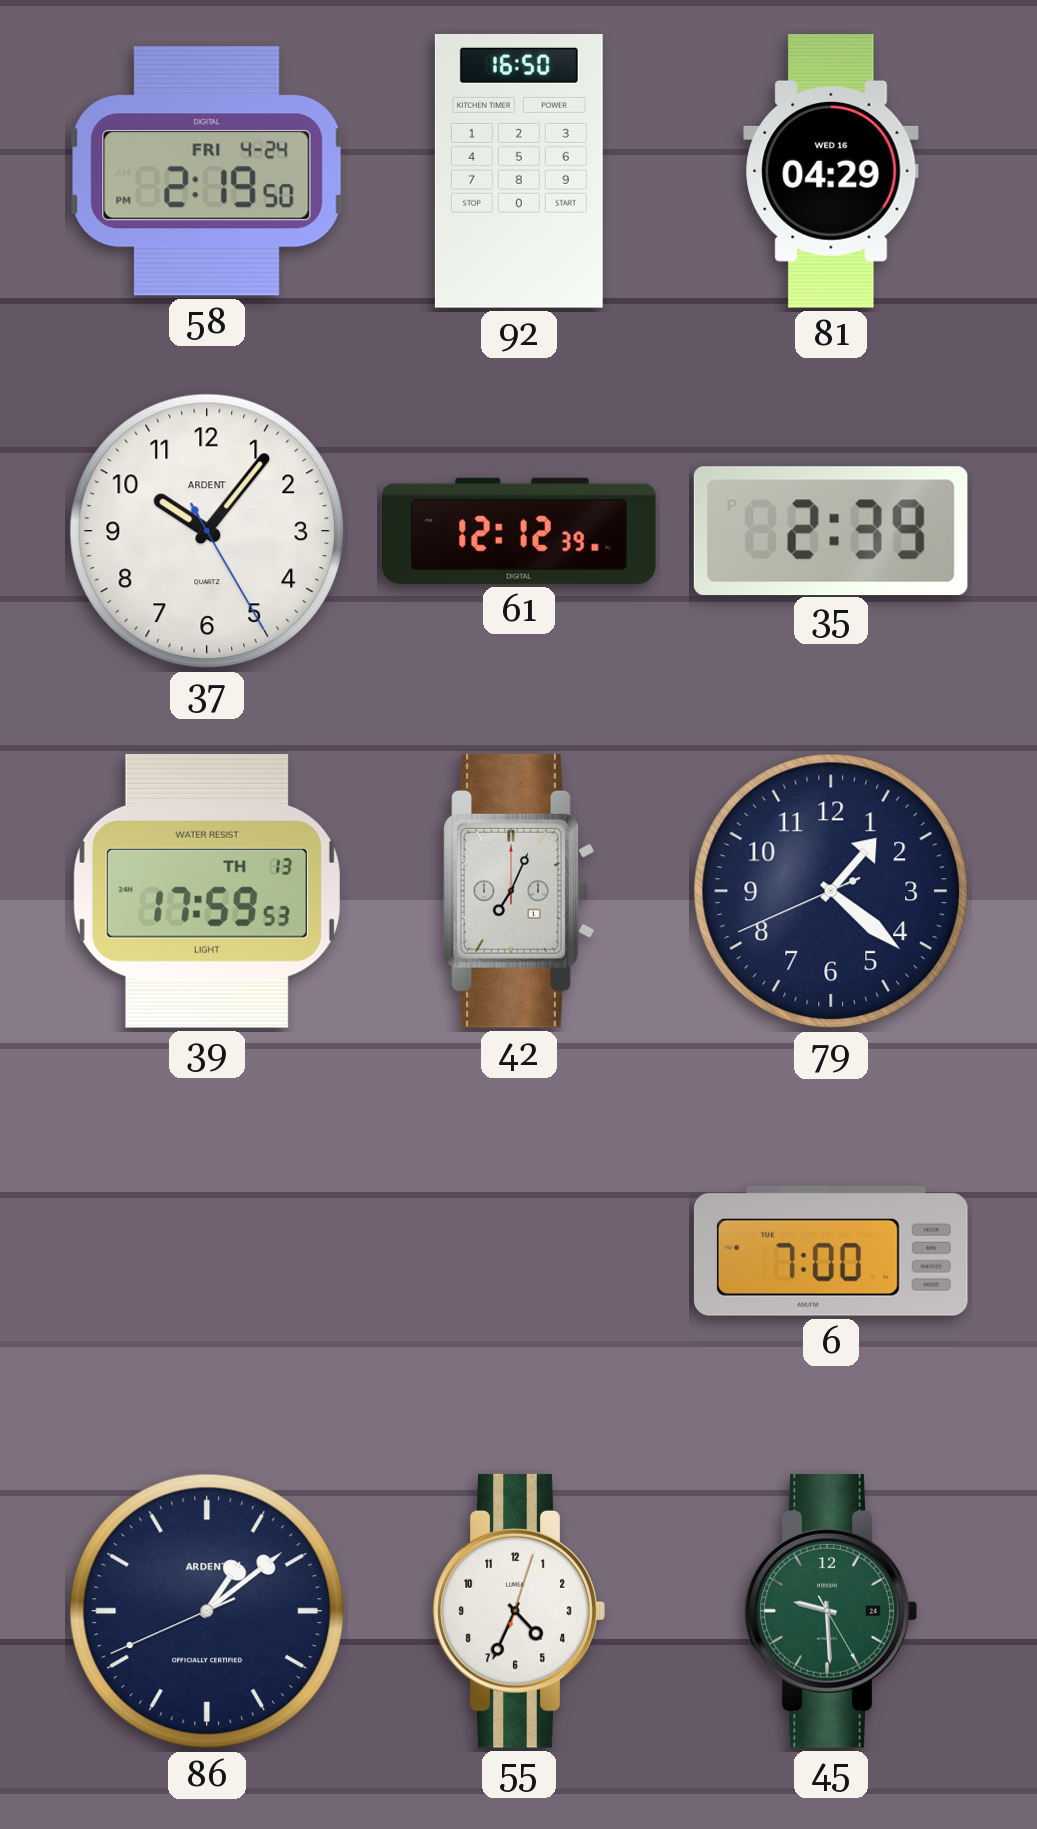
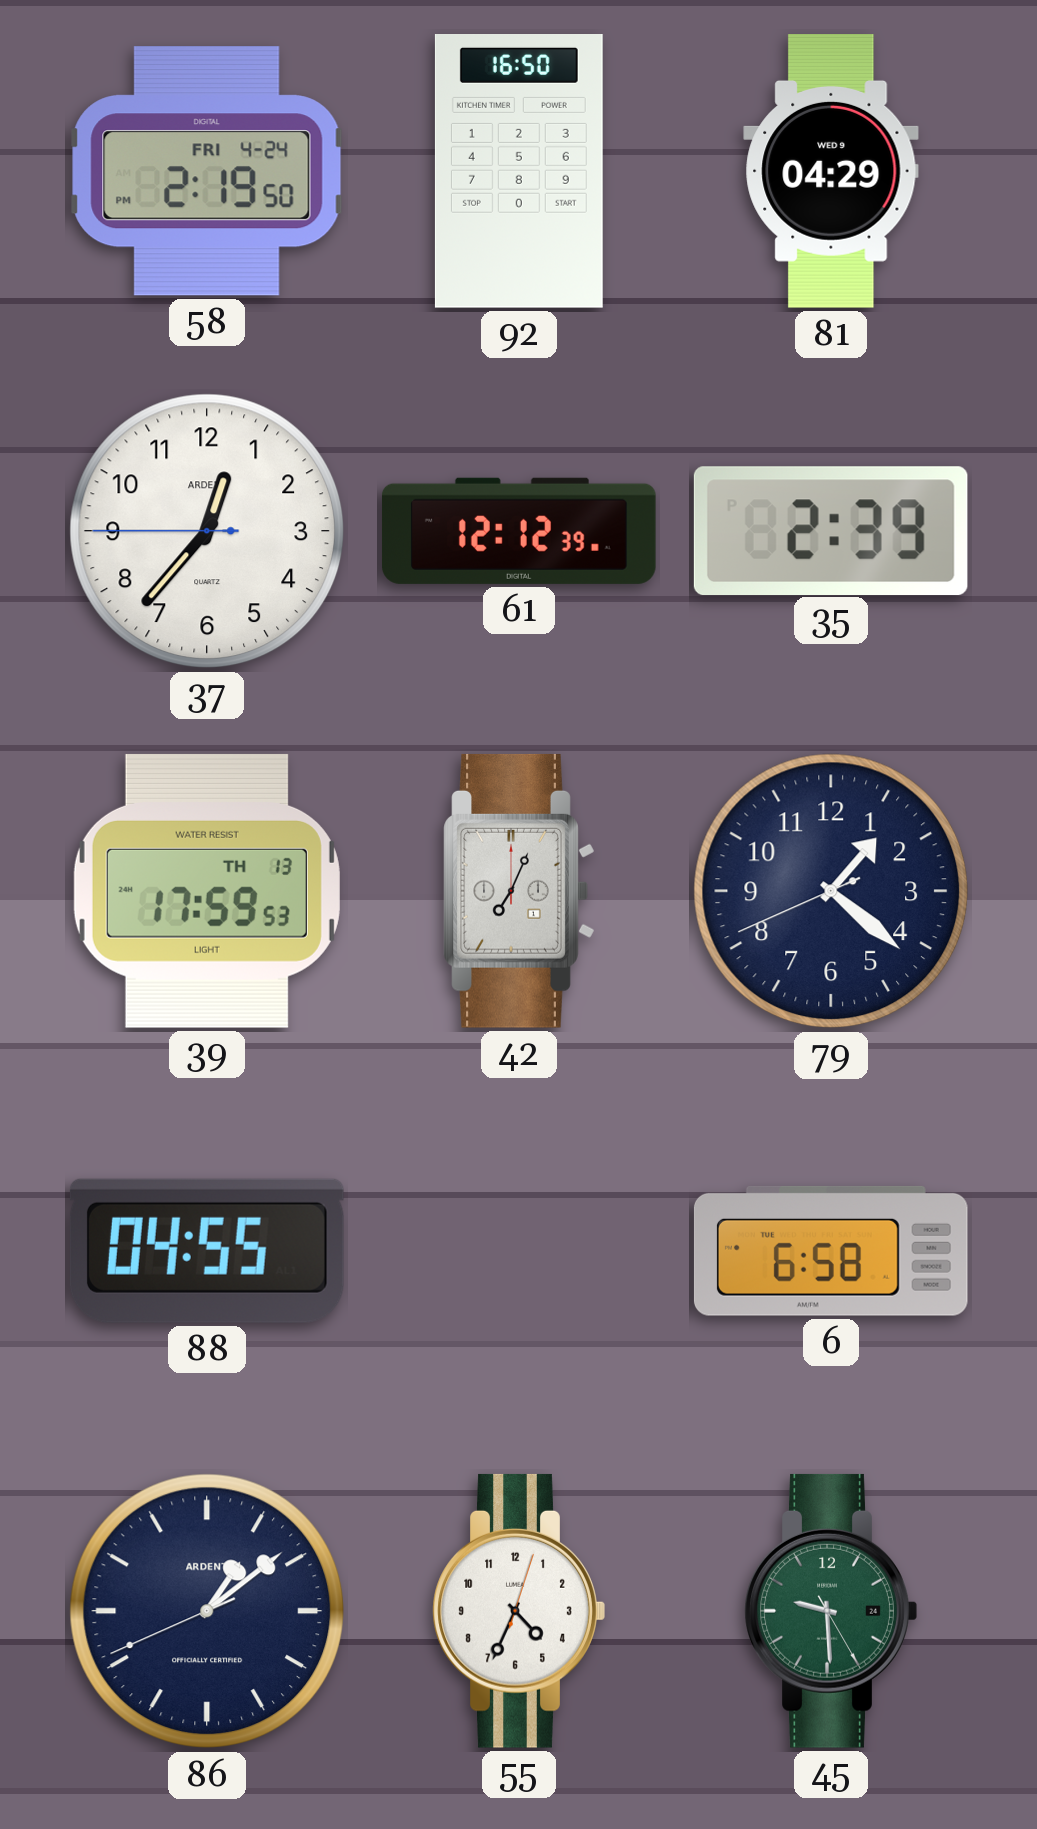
81 date: WED 16 -> WED 9 (831, 172)
37: 10:06 -> 12:36 (207, 531)
88: none -> 04:55 (207, 1251)
6: 7:00 -> 6:58 (831, 1251)
